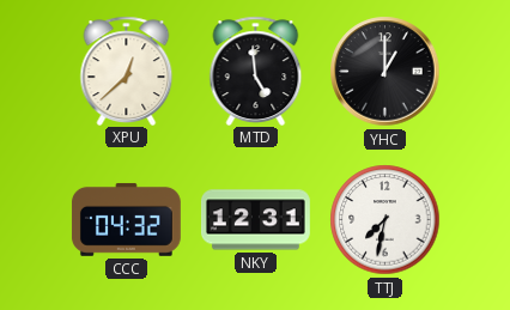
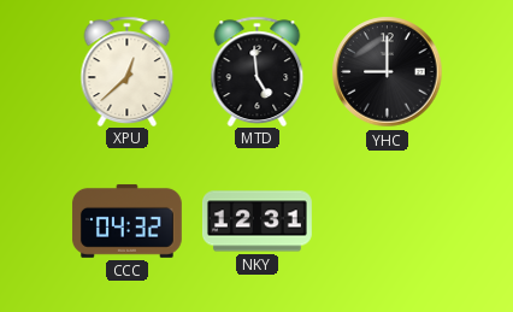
YHC: 1:00 -> 9:00 (388, 72)
TTJ: 7:32 -> none (385, 220)
